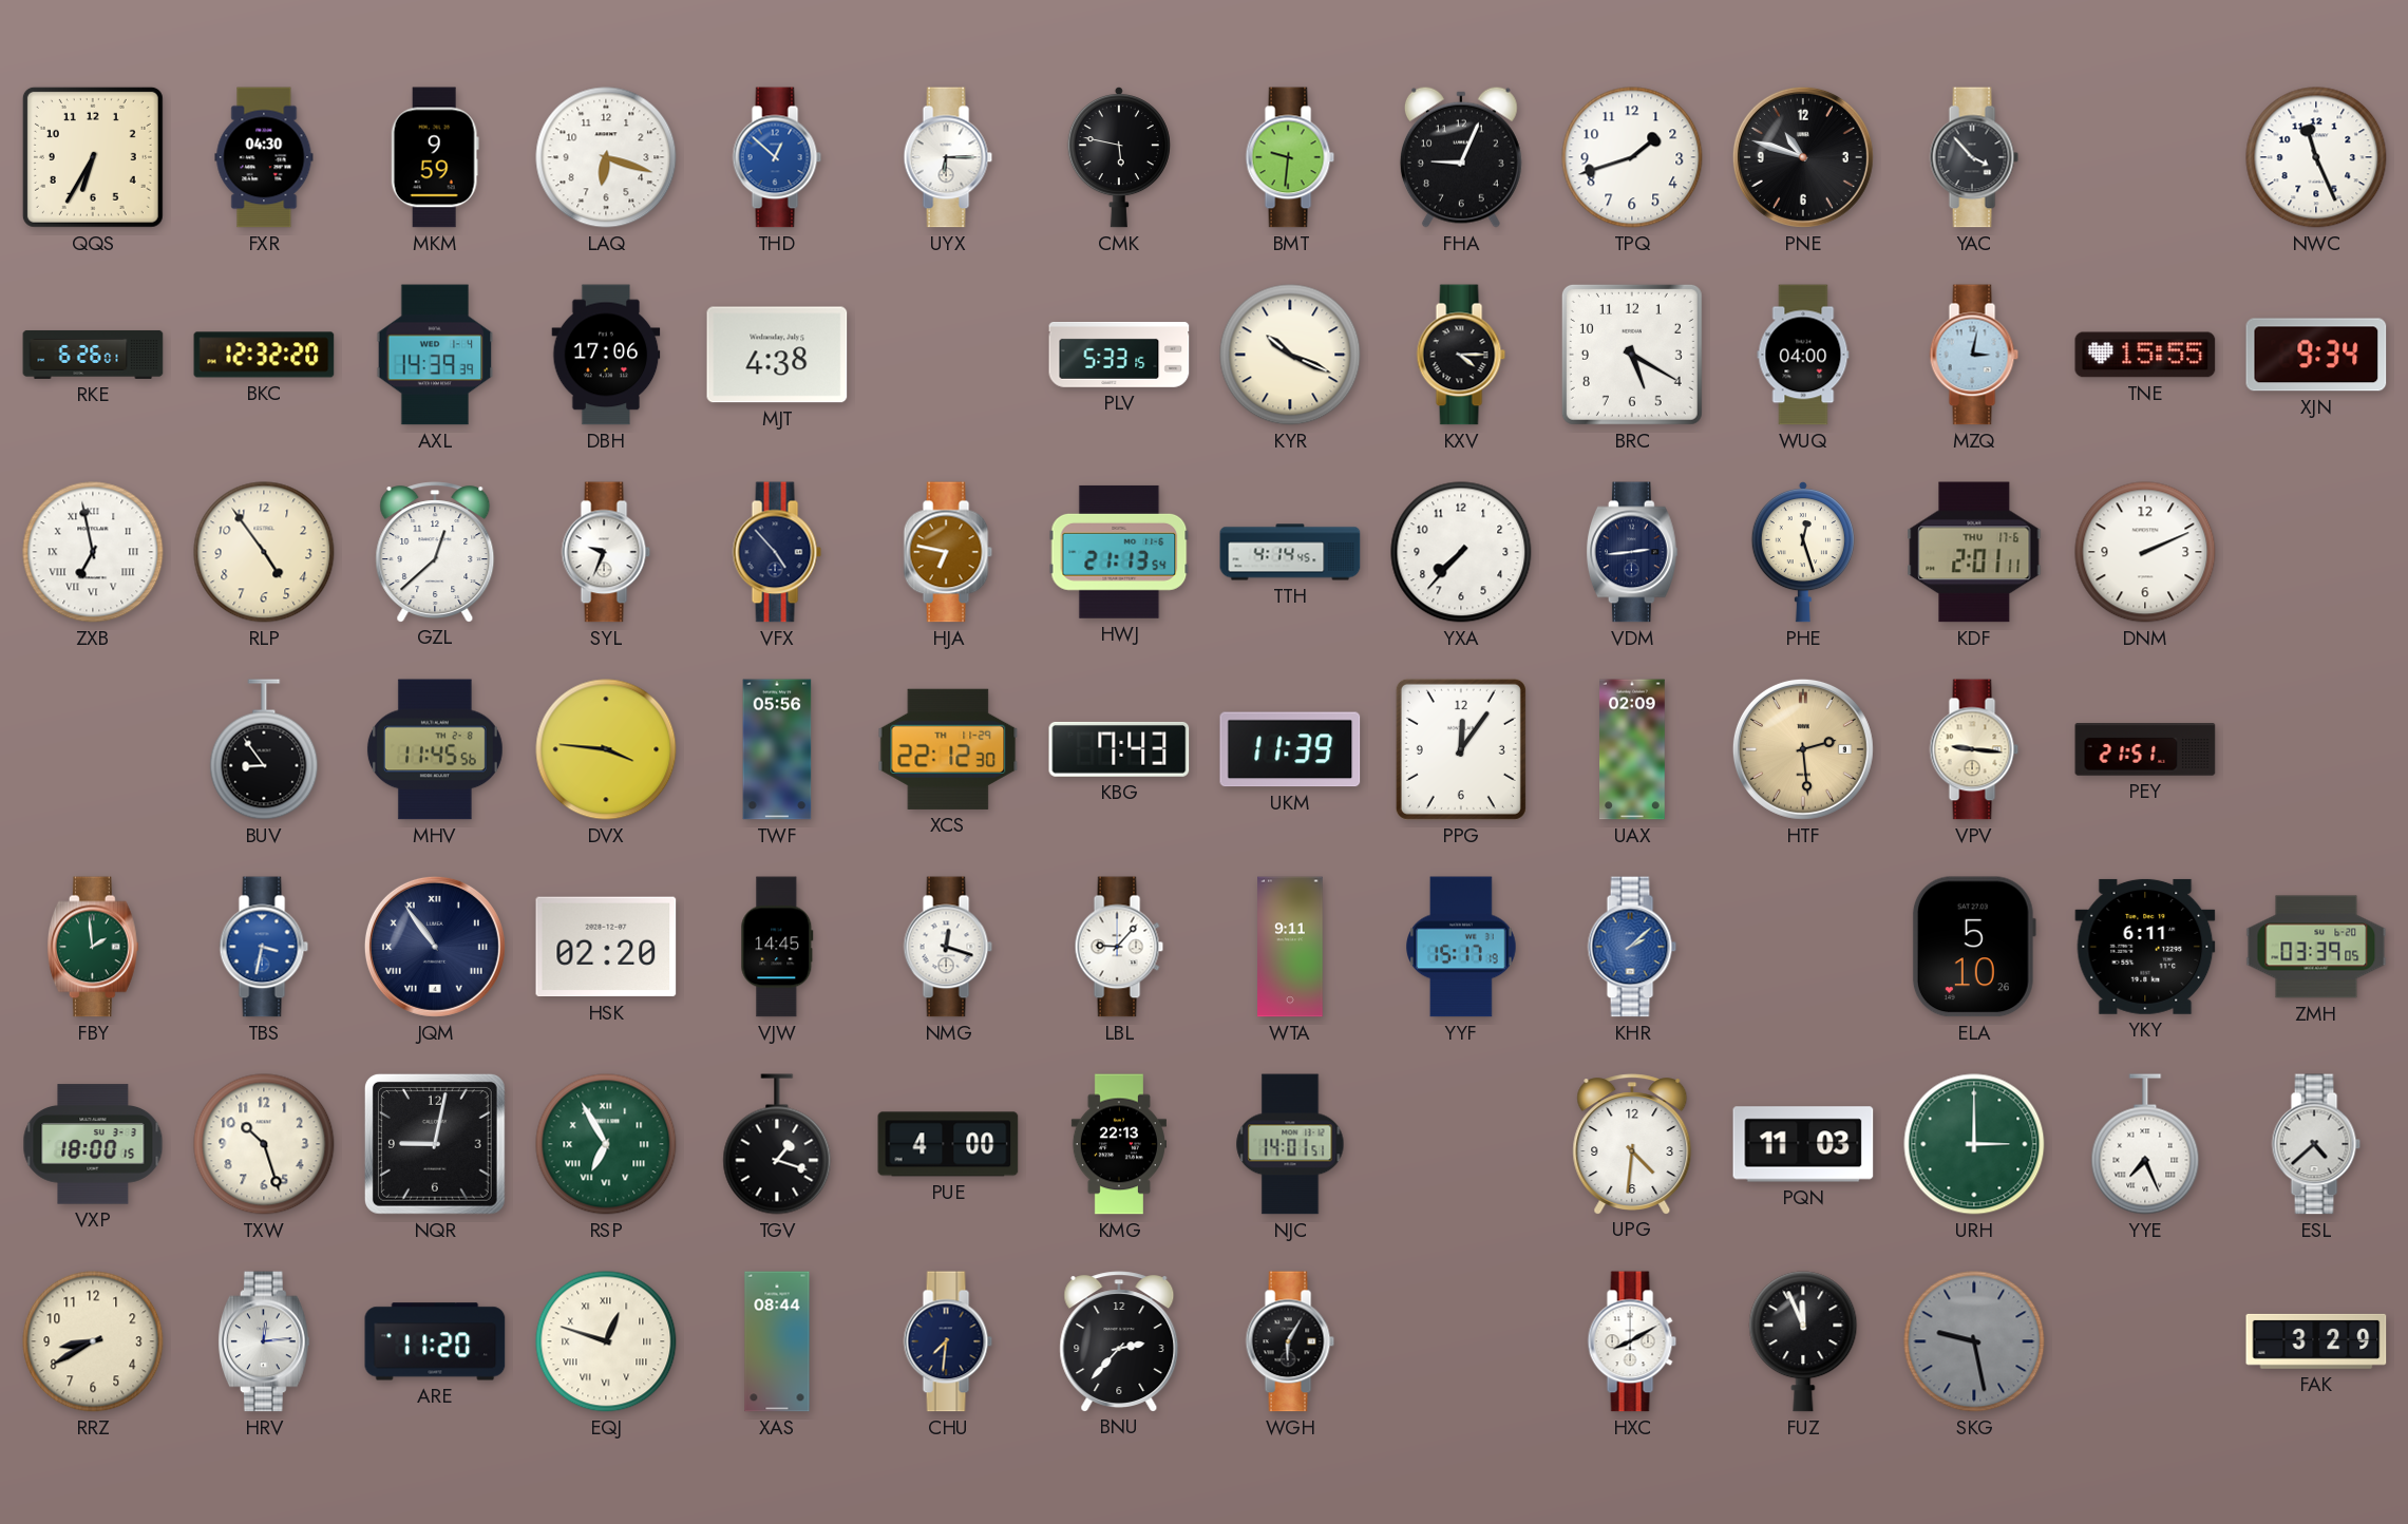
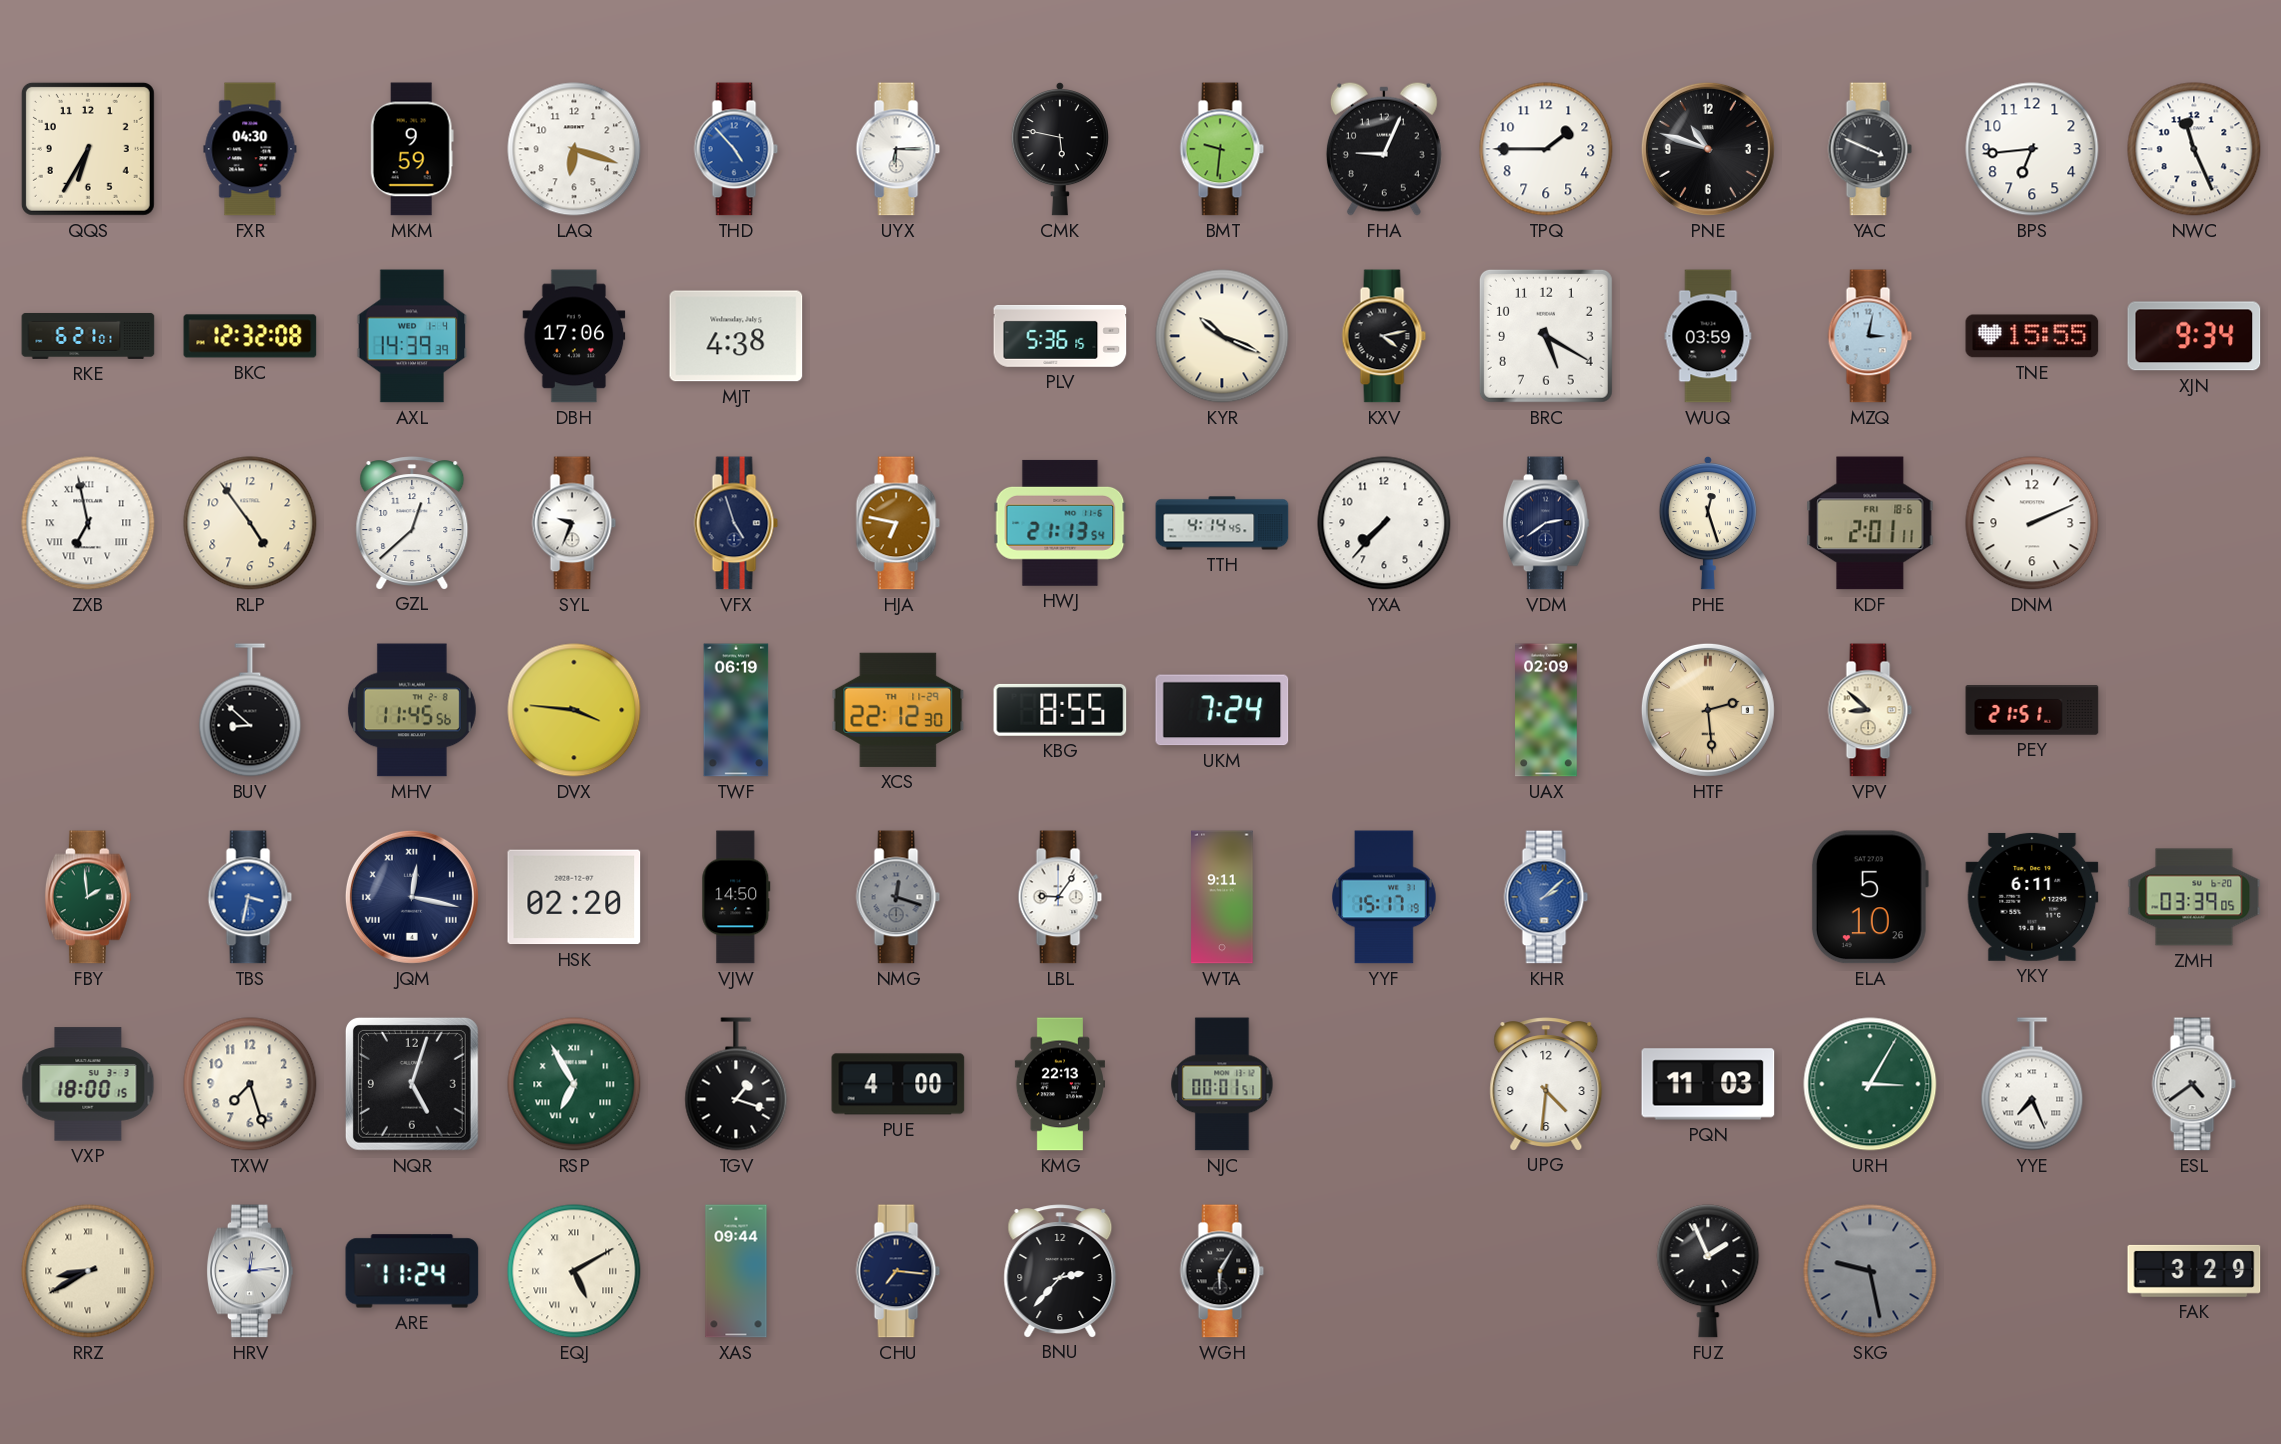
THD: 12:52 -> 4:53 (736, 149)
TPQ: 1:42 -> 1:45 (1546, 149)
YAC: 3:53 -> 3:49 (1870, 149)
BPS: none -> 6:44 (2032, 149)
RKE: 6:26 -> 6:21 (88, 336)
BKC: 12:32:20 -> 12:32:08 (250, 336)
PLV: 5:33 -> 5:36 (1060, 336)
KXV: 4:15 -> 4:13 (1384, 336)
WUQ: 04:00 -> 03:59 (1708, 336)
VFX: 4:53 -> 4:57 (736, 523)
VDM: 2:44 -> 2:39 (1546, 523)
KDF date: THU 17-6 -> FRI 18-6 (1870, 523)
BUV: 8:54 -> 8:52 (250, 710)
TWF: 05:56 -> 06:19 (736, 710)
KBG: 7:43 -> 8:55 (1060, 710)
UKM: 11:39 -> 7:24 (1222, 710)
PPG: 12:06 -> none (1461, 749)
VPV: 9:16 -> 8:52 (1870, 710)
JQM: 10:54 -> 12:17 (412, 897)
VJW: 14:45 -> 14:50 (736, 897)
NMG dial: white -> grey (898, 897)
LBL: 9:07 -> 9:06 (1060, 897)
TXW: 10:27 -> 7:27 (250, 1084)
NQR: 9:02 -> 5:03 (412, 1084)
NJC: 14:01 -> 00:01 (1222, 1084)
URH: 3:00 -> 3:05 (1870, 1084)
ESL: 4:38 -> 4:39 (2194, 1084)
RRZ numerals: Arabic -> Roman (88, 1271)
ARE: 11:20 -> 11:24 (412, 1271)
EQJ: 12:48 -> 5:10 (574, 1271)
XAS: 08:44 -> 09:44 (736, 1271)
CHU: 7:31 -> 7:16 (898, 1271)
HXC: 8:10 -> none (1632, 1341)
FUZ: 11:56 -> 1:56 (1708, 1271)
